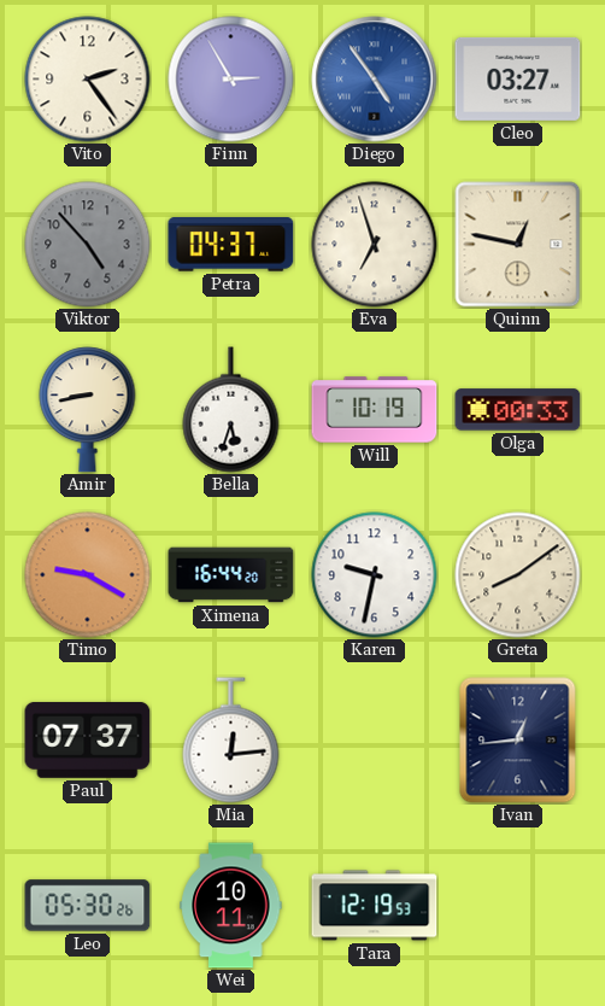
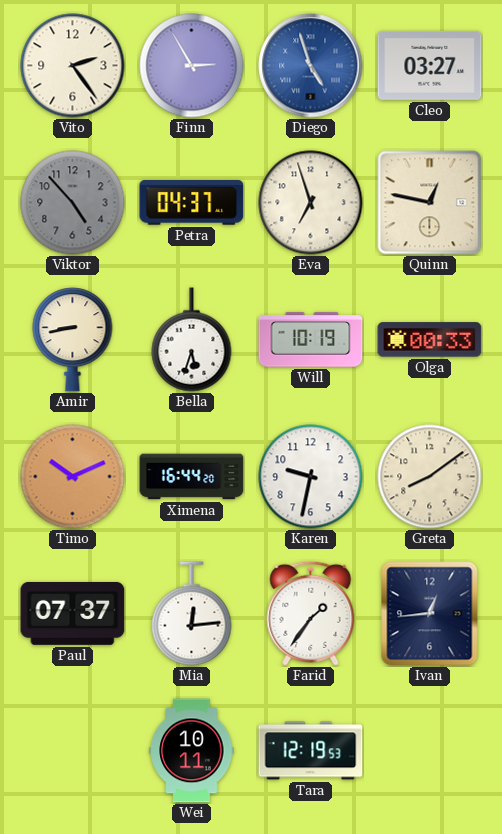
Diego: 4:54 -> 4:57 (311, 66)
Timo: 9:20 -> 10:11 (73, 477)
Farid: none -> 1:36 (311, 613)
Leo: 05:30 -> none (88, 906)
